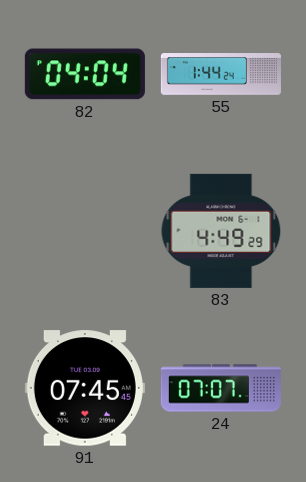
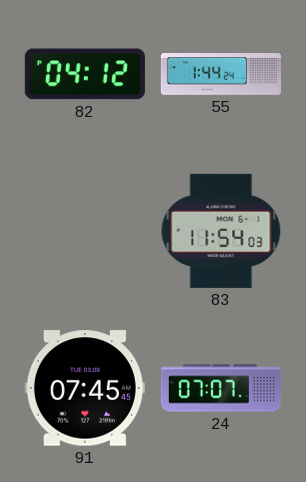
82: 04:04 -> 04:12 (85, 74)
83: 4:49 -> 11:54 (221, 231)
